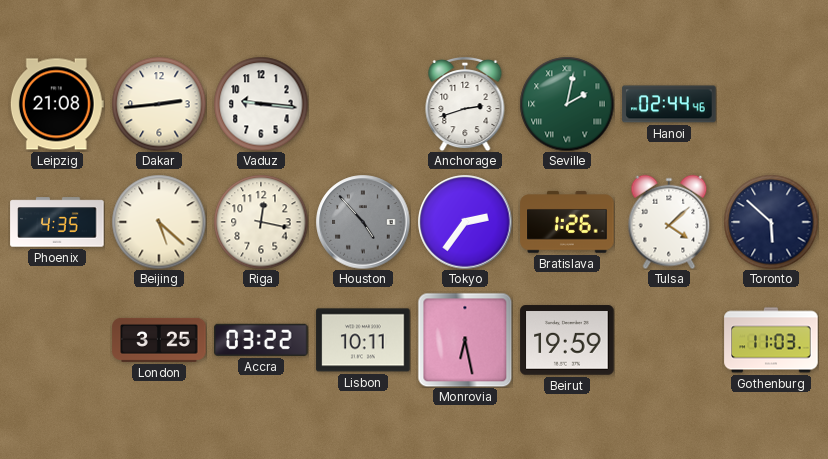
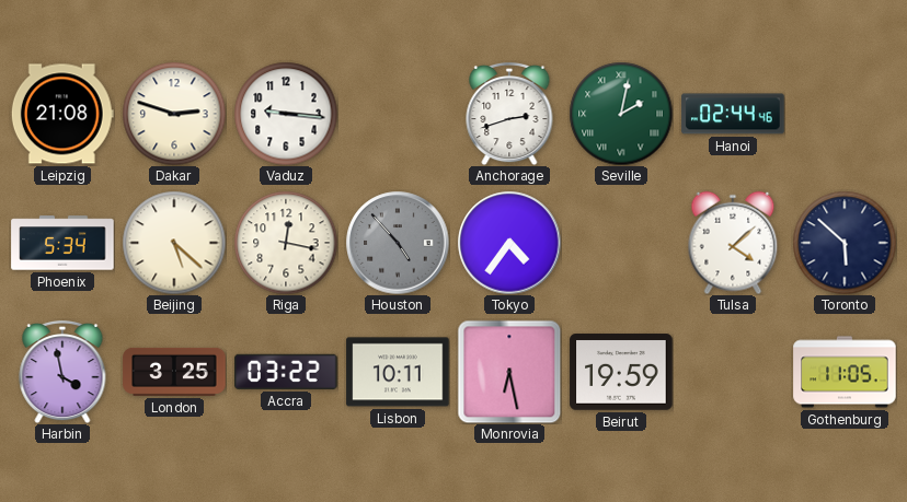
Dakar: 2:44 -> 2:48 (174, 114)
Phoenix: 4:35 -> 5:34 (62, 243)
Tokyo: 2:36 -> 4:36 (509, 243)
Bratislava: 1:26 -> none (567, 222)
Harbin: none -> 3:58 (62, 372)
Gothenburg: 11:03 -> 11:05 (845, 372)
